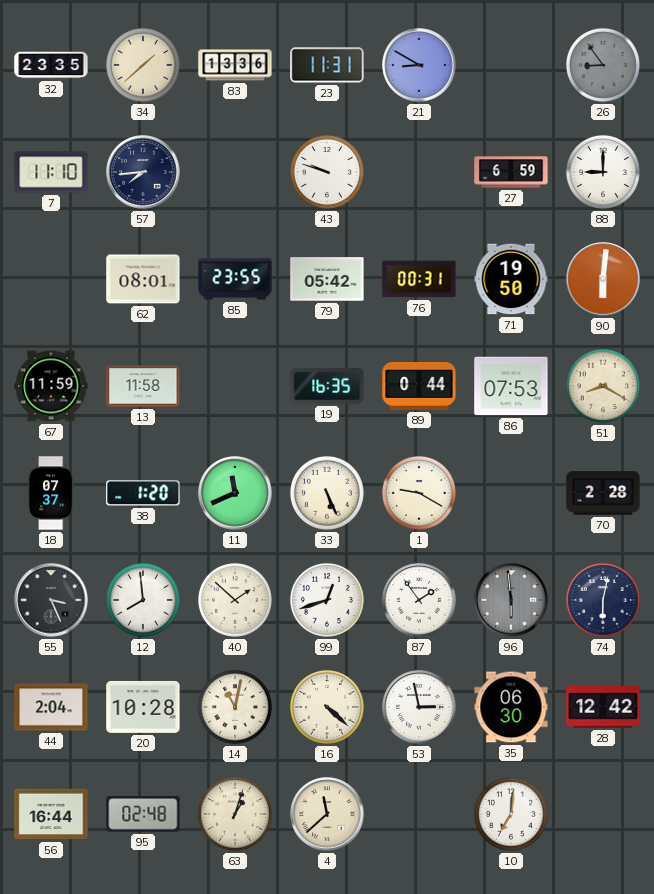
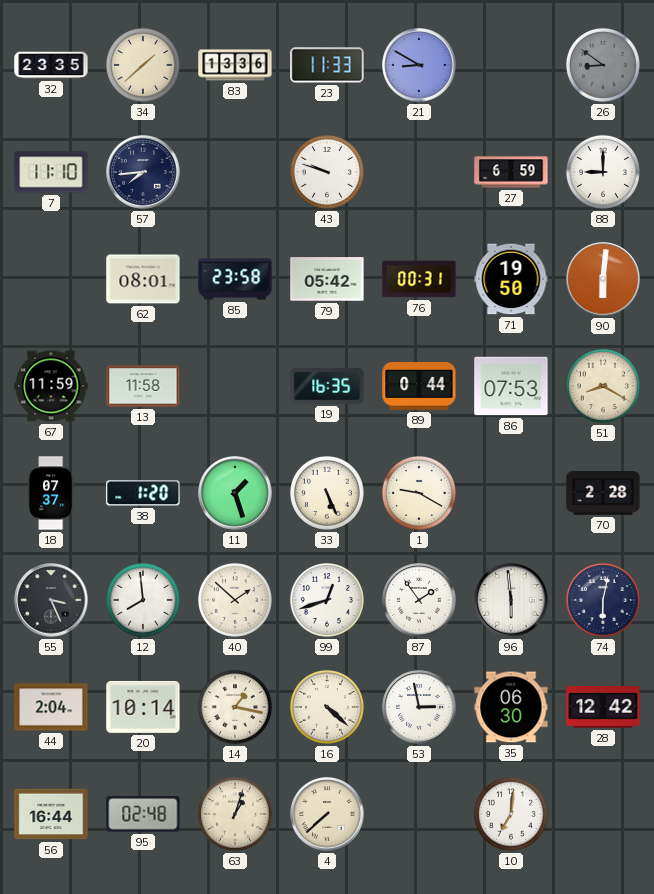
23: 11:31 -> 11:33 (327, 65)
26: 8:54 -> 8:51 (603, 65)
85: 23:55 -> 23:58 (235, 279)
11: 11:41 -> 1:27 (235, 493)
96 dial: grey -> white (511, 600)
20: 10:28 -> 10:14 (143, 707)
14: 11:02 -> 1:17 (235, 707)
4: 11:38 -> 7:38 (327, 814)
